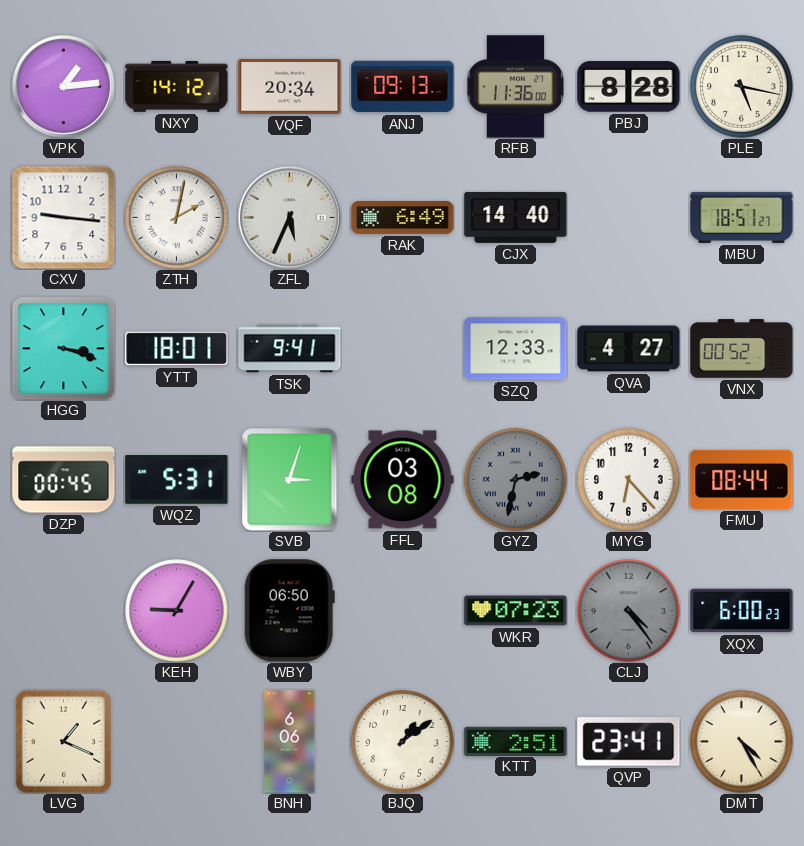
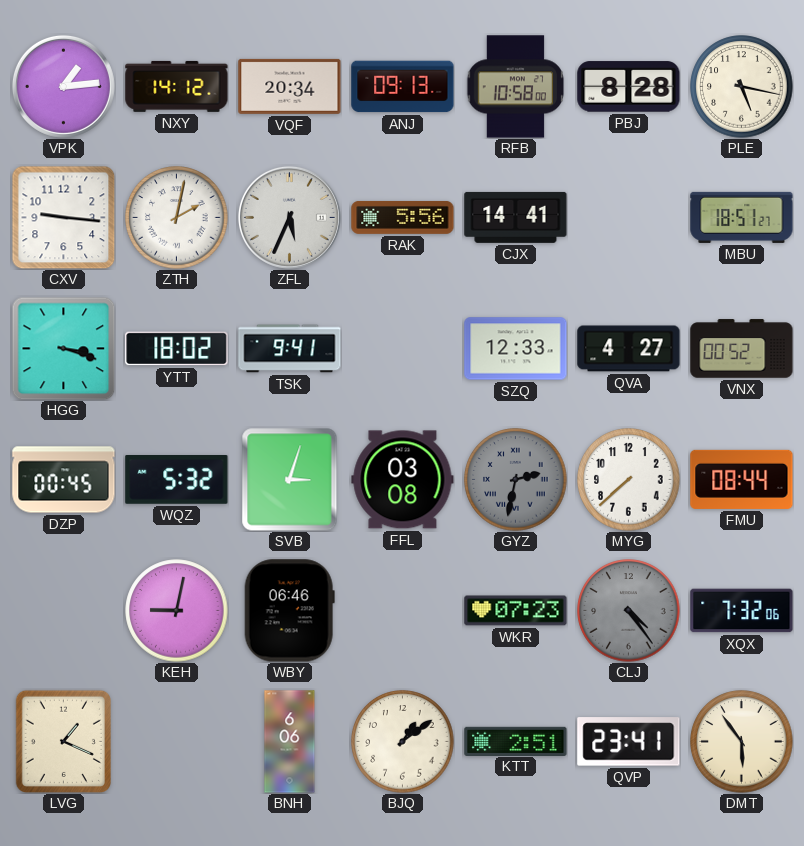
RFB: 11:36 -> 10:58 (516, 87)
RAK: 6:49 -> 5:56 (403, 217)
CJX: 14:40 -> 14:41 (516, 217)
YTT: 18:01 -> 18:02 (177, 349)
WQZ: 5:31 -> 5:32 (177, 480)
MYG: 6:23 -> 7:38 (629, 480)
KEH: 9:05 -> 9:02 (177, 611)
WBY: 06:50 -> 06:46 (289, 611)
XQX: 6:00 -> 7:32 (742, 611)
DMT: 4:25 -> 5:54 (742, 742)
